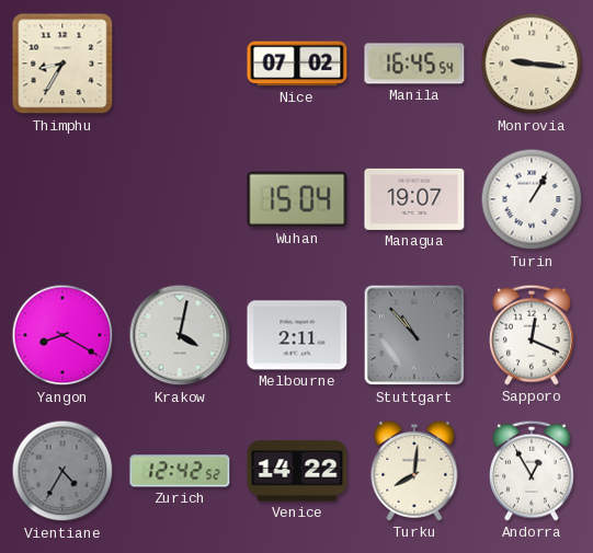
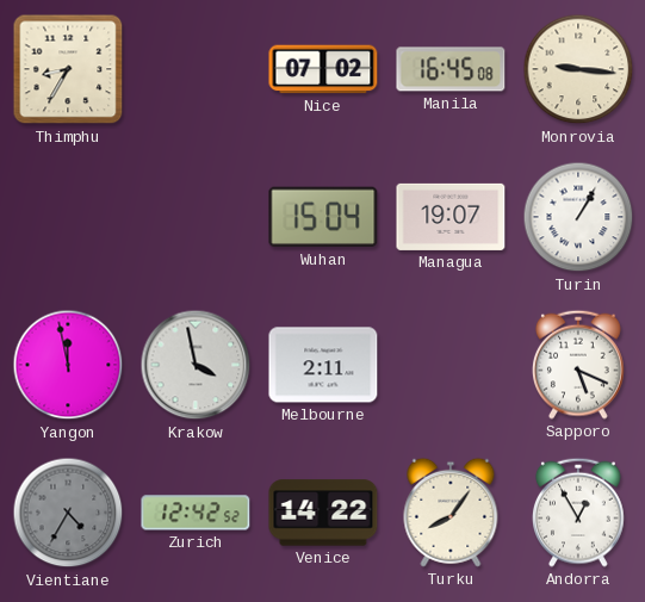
Manila: 16:45:54 -> 16:45:08 (451, 69)
Yangon: 8:20 -> 11:58 (68, 365)
Krakow: 4:02 -> 3:58 (196, 365)
Stuttgart: 10:53 -> none (414, 335)
Sapporo: 12:19 -> 5:19 (579, 365)
Turku: 8:01 -> 8:06 (451, 513)
